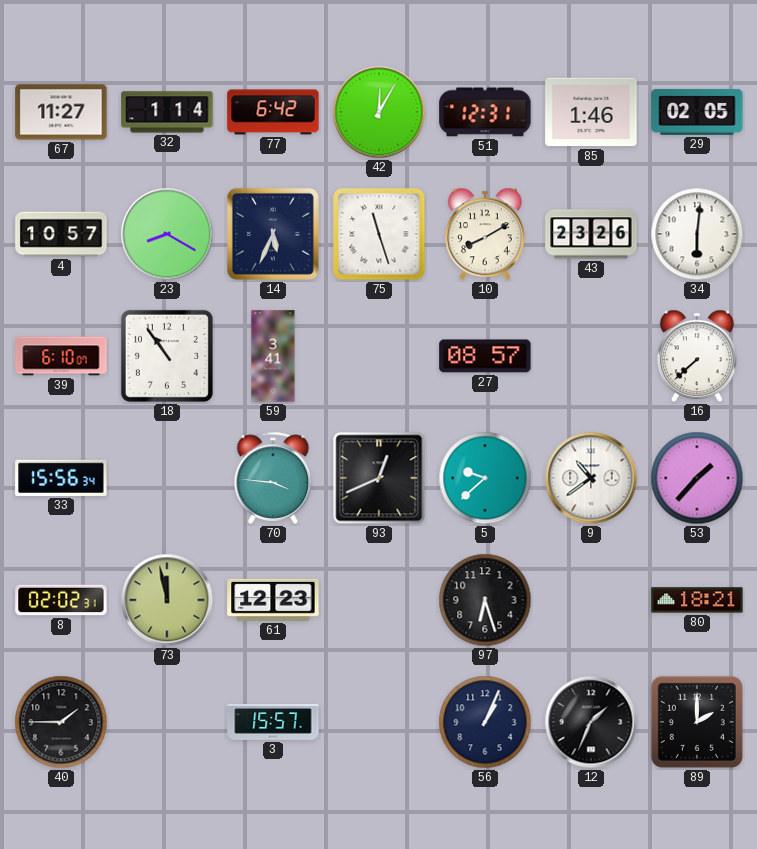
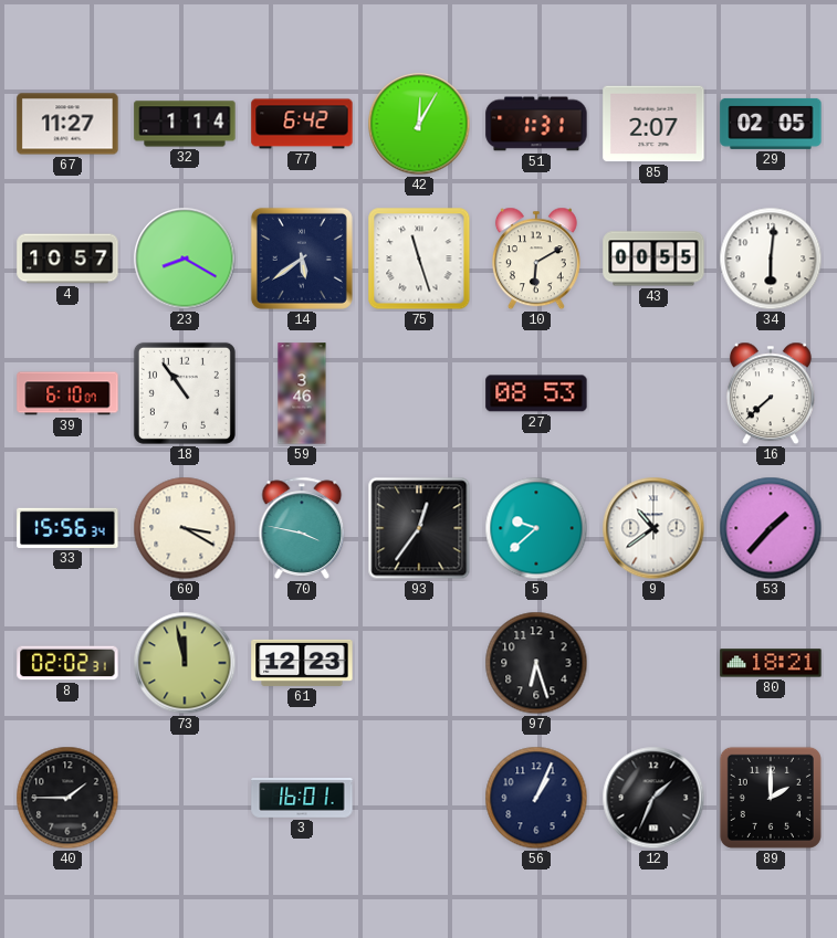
51: 12:31 -> 1:31 (536, 124)
85: 1:46 -> 2:07 (653, 124)
14: 5:34 -> 5:39 (302, 259)
10: 8:10 -> 6:10 (536, 259)
43: 23:26 -> 00:55 (653, 259)
59: 3:41 -> 3:46 (302, 393)
27: 08:57 -> 08:53 (536, 393)
60: none -> 3:20 (185, 528)
70: 3:46 -> 3:47 (302, 528)
93: 12:41 -> 12:36 (419, 528)
3: 15:57 -> 16:01 (302, 798)
